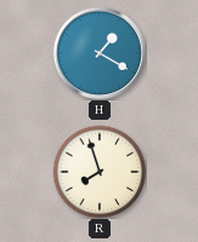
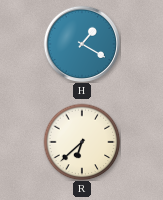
R: 7:57 -> 6:38 (82, 142)
